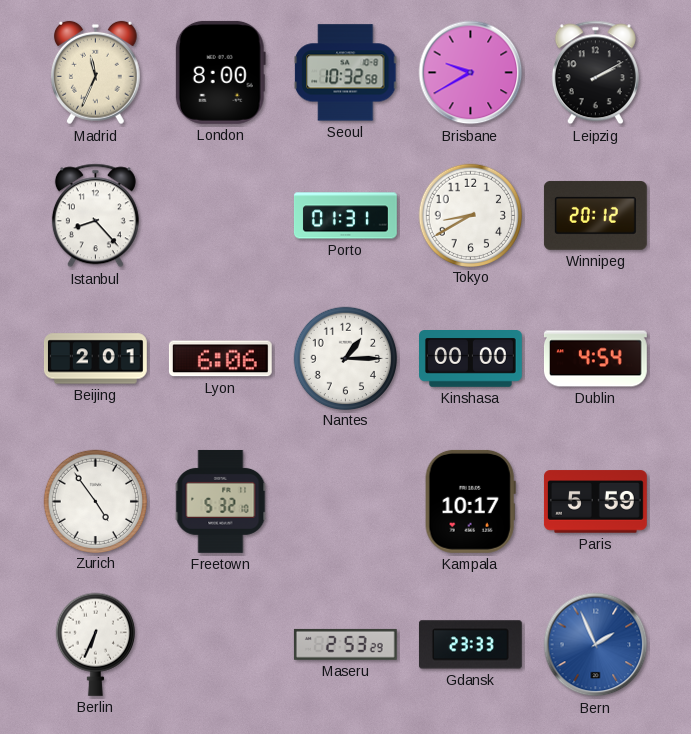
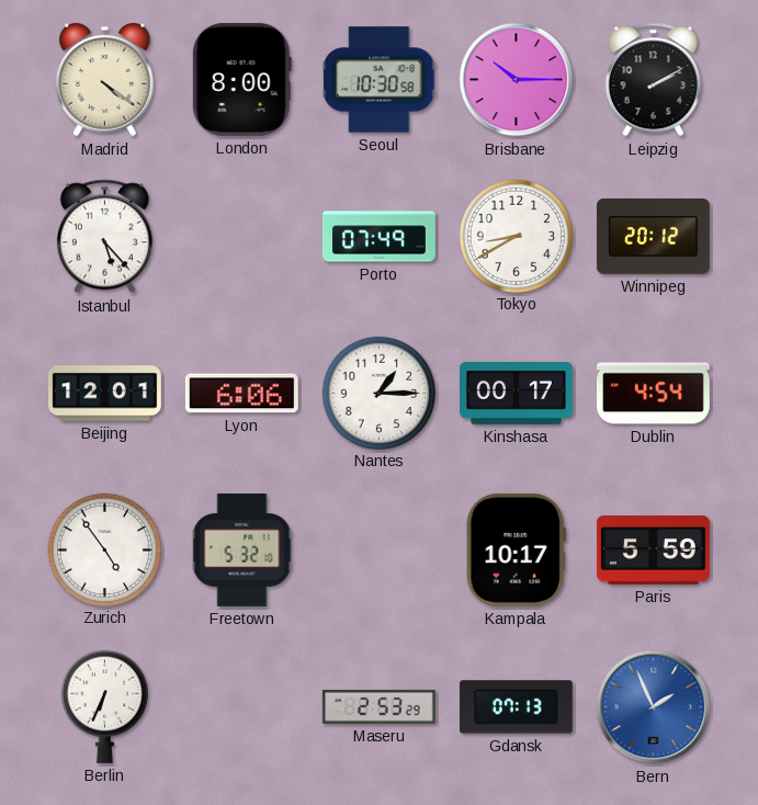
Madrid: 11:34 -> 4:21 (105, 80)
Seoul: 10:32 -> 10:30 (380, 80)
Brisbane: 9:40 -> 10:15 (517, 80)
Istanbul: 8:23 -> 5:23 (104, 237)
Porto: 01:31 -> 07:49 (380, 237)
Beijing: 2:01 -> 12:01 (104, 394)
Kinshasa: 00:00 -> 00:17 (517, 394)
Gdansk: 23:33 -> 07:13 (516, 707)
